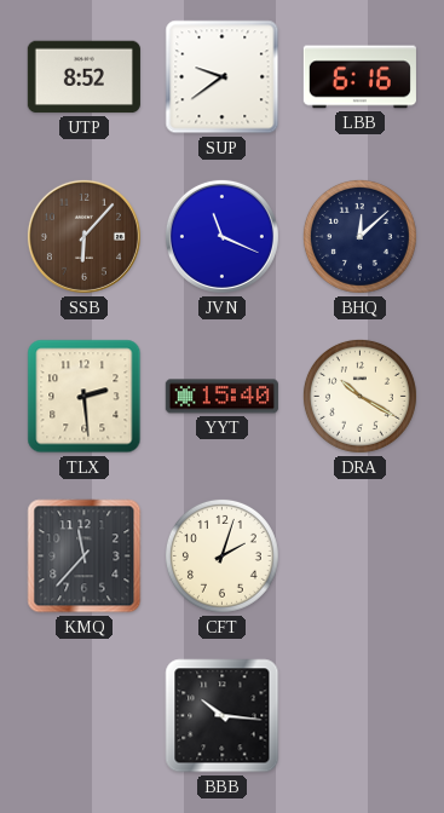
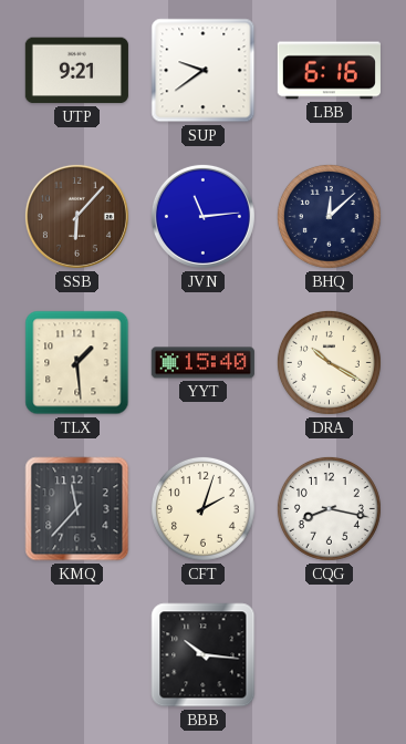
UTP: 8:52 -> 9:21 (76, 71)
JVN: 11:19 -> 11:14 (202, 216)
TLX: 2:29 -> 1:29 (77, 363)
CQG: none -> 8:17 (329, 508)
